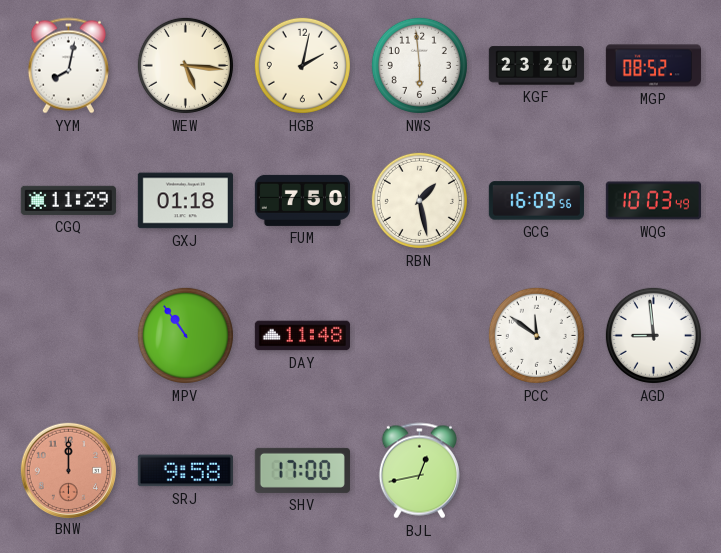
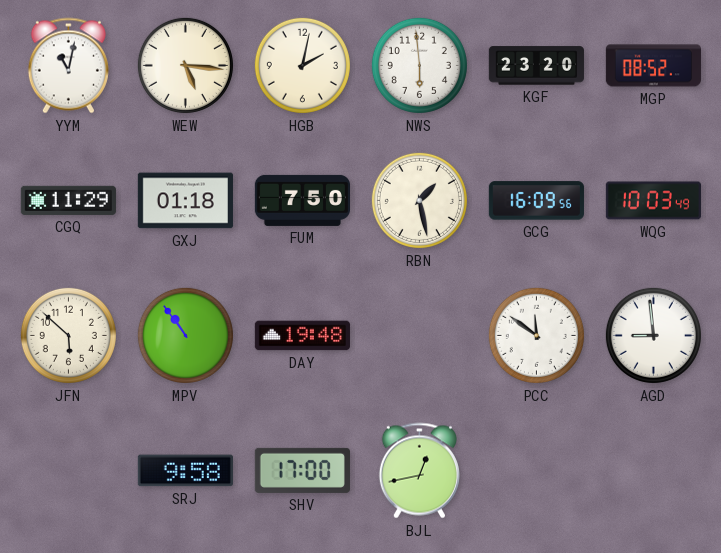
YYM: 8:02 -> 11:02 (68, 66)
JFN: none -> 5:52 (68, 335)
DAY: 11:48 -> 19:48 (302, 336)
BNW: 12:00 -> none (68, 470)
